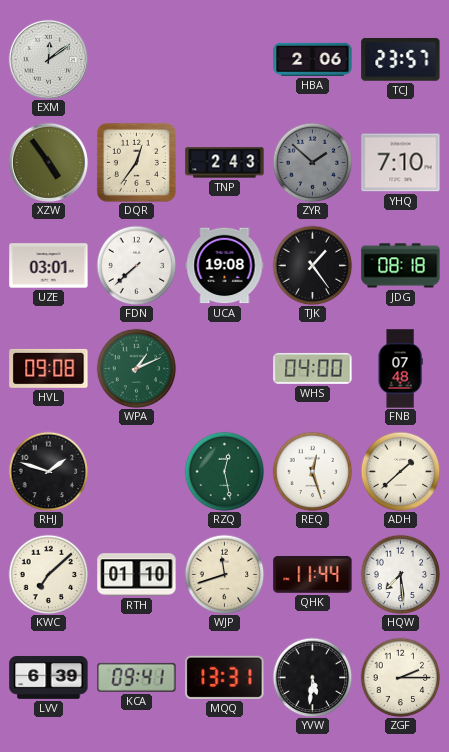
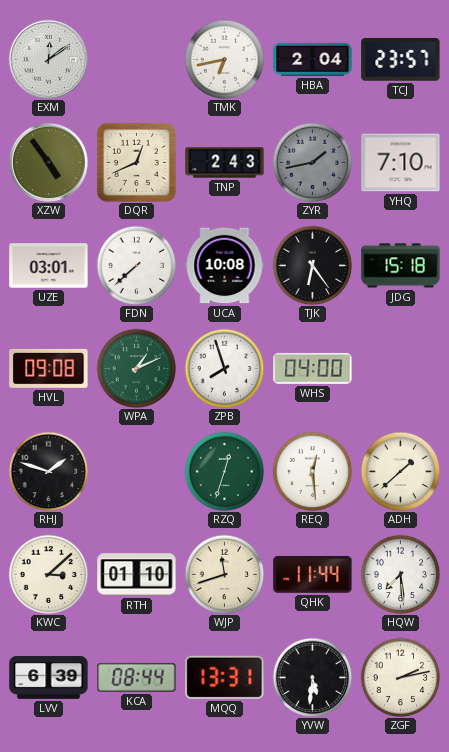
TMK: none -> 6:43 (224, 59)
HBA: 2:06 -> 2:04 (313, 59)
DQR: 12:36 -> 12:41 (136, 162)
ZYR: 1:52 -> 1:43 (312, 162)
UCA: 19:08 -> 10:08 (225, 266)
TJK: 1:24 -> 6:24 (312, 265)
JDG: 08:18 -> 15:18 (401, 266)
ZPB: none -> 7:57 (224, 368)
FNB: 07:48 -> none (400, 369)
RZQ: 12:28 -> 12:33 (224, 471)
REQ: 12:27 -> 12:29 (312, 471)
KWC: 7:08 -> 3:08 (48, 574)
KCA: 09:41 -> 08:44 (137, 677)
ZGF: 2:15 -> 2:13 (400, 677)
